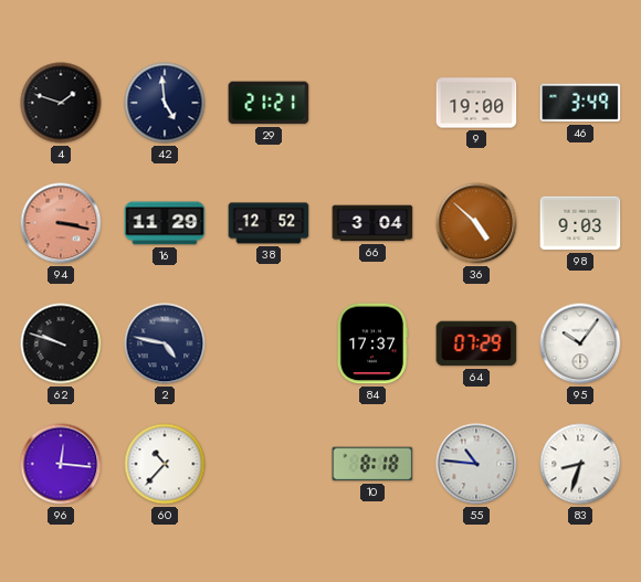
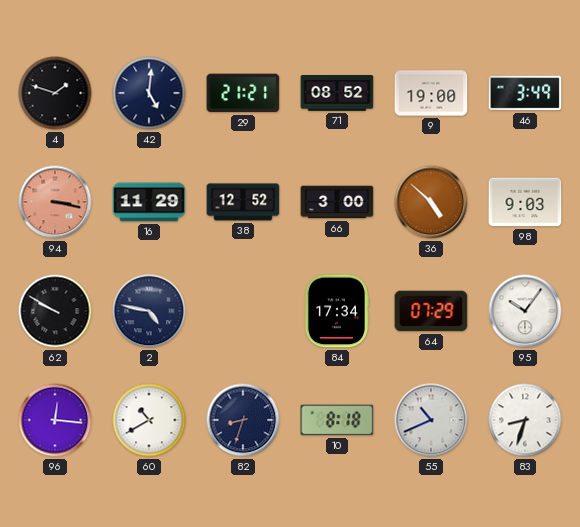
42: 4:59 -> 5:01 (149, 93)
71: none -> 08:52 (337, 93)
66: 3:04 -> 3:00 (337, 202)
62: 9:48 -> 9:50 (55, 311)
84: 17:37 -> 17:34 (336, 311)
60: 10:37 -> 10:40 (149, 420)
82: none -> 8:33 (243, 420)
55: 10:46 -> 10:41 (431, 420)
